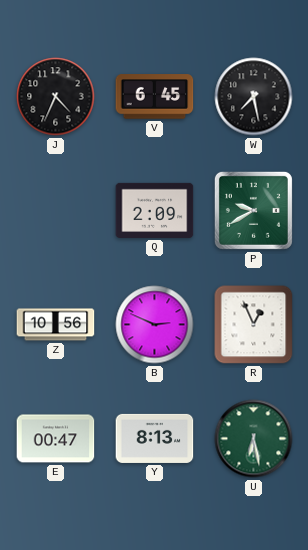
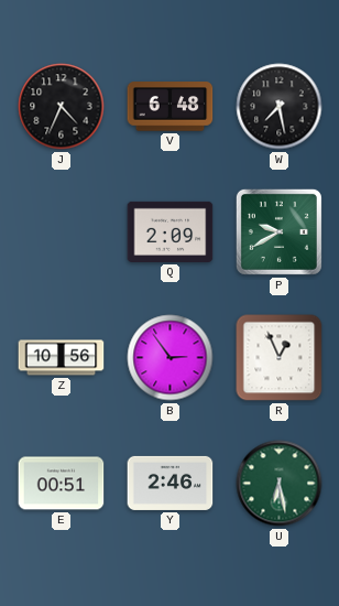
V: 6:45 -> 6:48 (171, 107)
B: 2:49 -> 2:54 (171, 358)
E: 00:47 -> 00:51 (62, 484)
Y: 8:13 -> 2:46 (171, 483)
